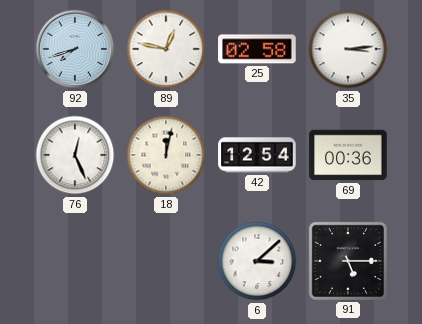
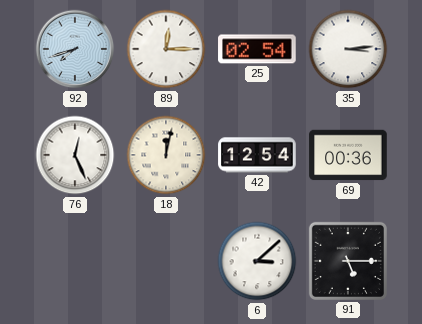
89: 12:47 -> 12:15 (166, 49)
25: 02:58 -> 02:54 (257, 49)
